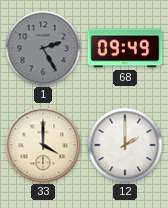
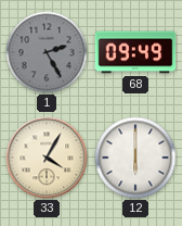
33: 4:00 -> 4:05 (47, 158)
12: 2:00 -> 6:00 (135, 158)
